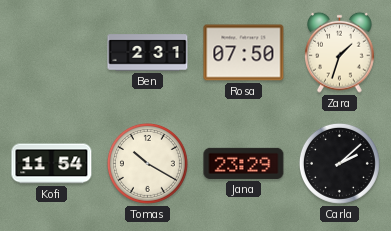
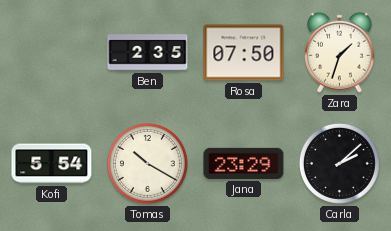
Ben: 2:31 -> 2:35 (148, 53)
Kofi: 11:54 -> 5:54 (52, 164)
